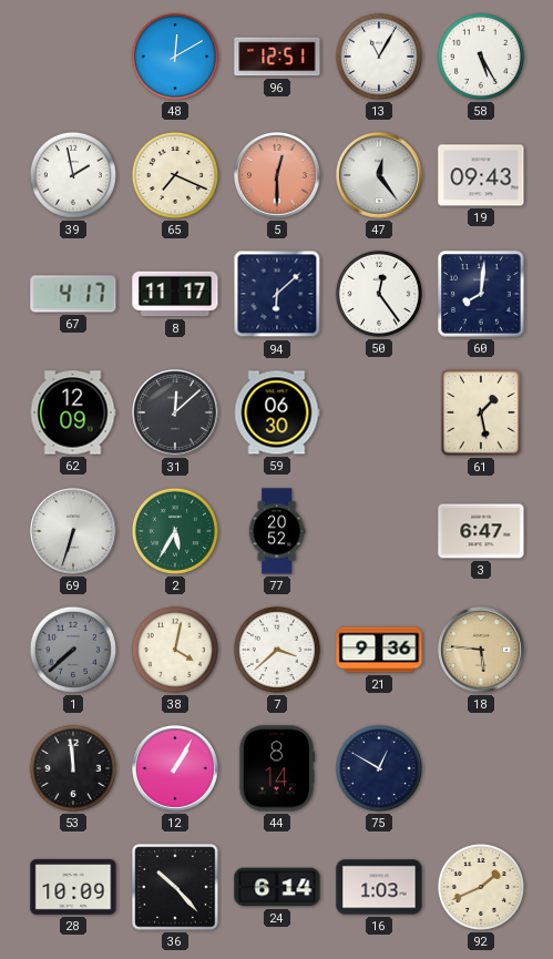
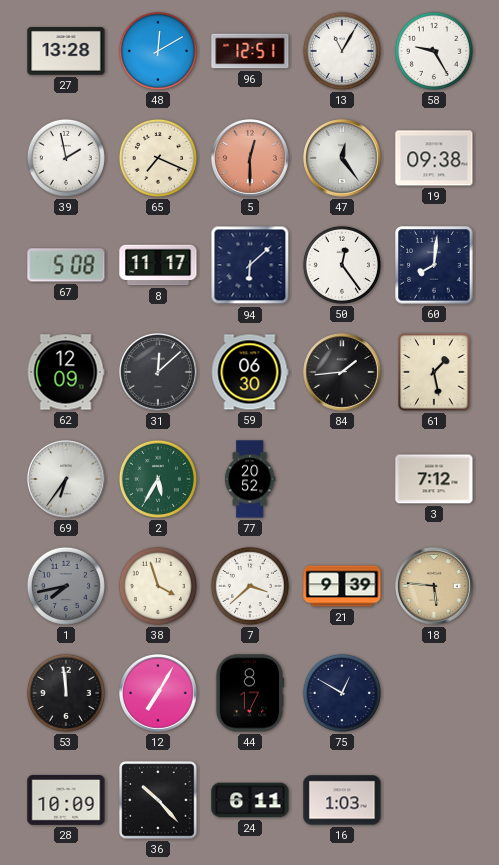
27: none -> 13:28 (66, 51)
58: 5:25 -> 9:25 (434, 51)
19: 09:43 -> 09:38 (434, 158)
67: 4:17 -> 5:08 (66, 265)
84: none -> 1:44 (342, 372)
69: 6:33 -> 6:36 (66, 479)
3: 6:47 -> 7:12 (434, 479)
1: 7:38 -> 7:43 (66, 586)
38: 4:02 -> 3:57 (158, 586)
21: 9:36 -> 9:39 (342, 586)
12: 1:05 -> 7:05 (158, 693)
44: 8:14 -> 8:17 (250, 693)
24: 6:14 -> 6:11 (250, 800)
92: 1:41 -> none (481, 887)
